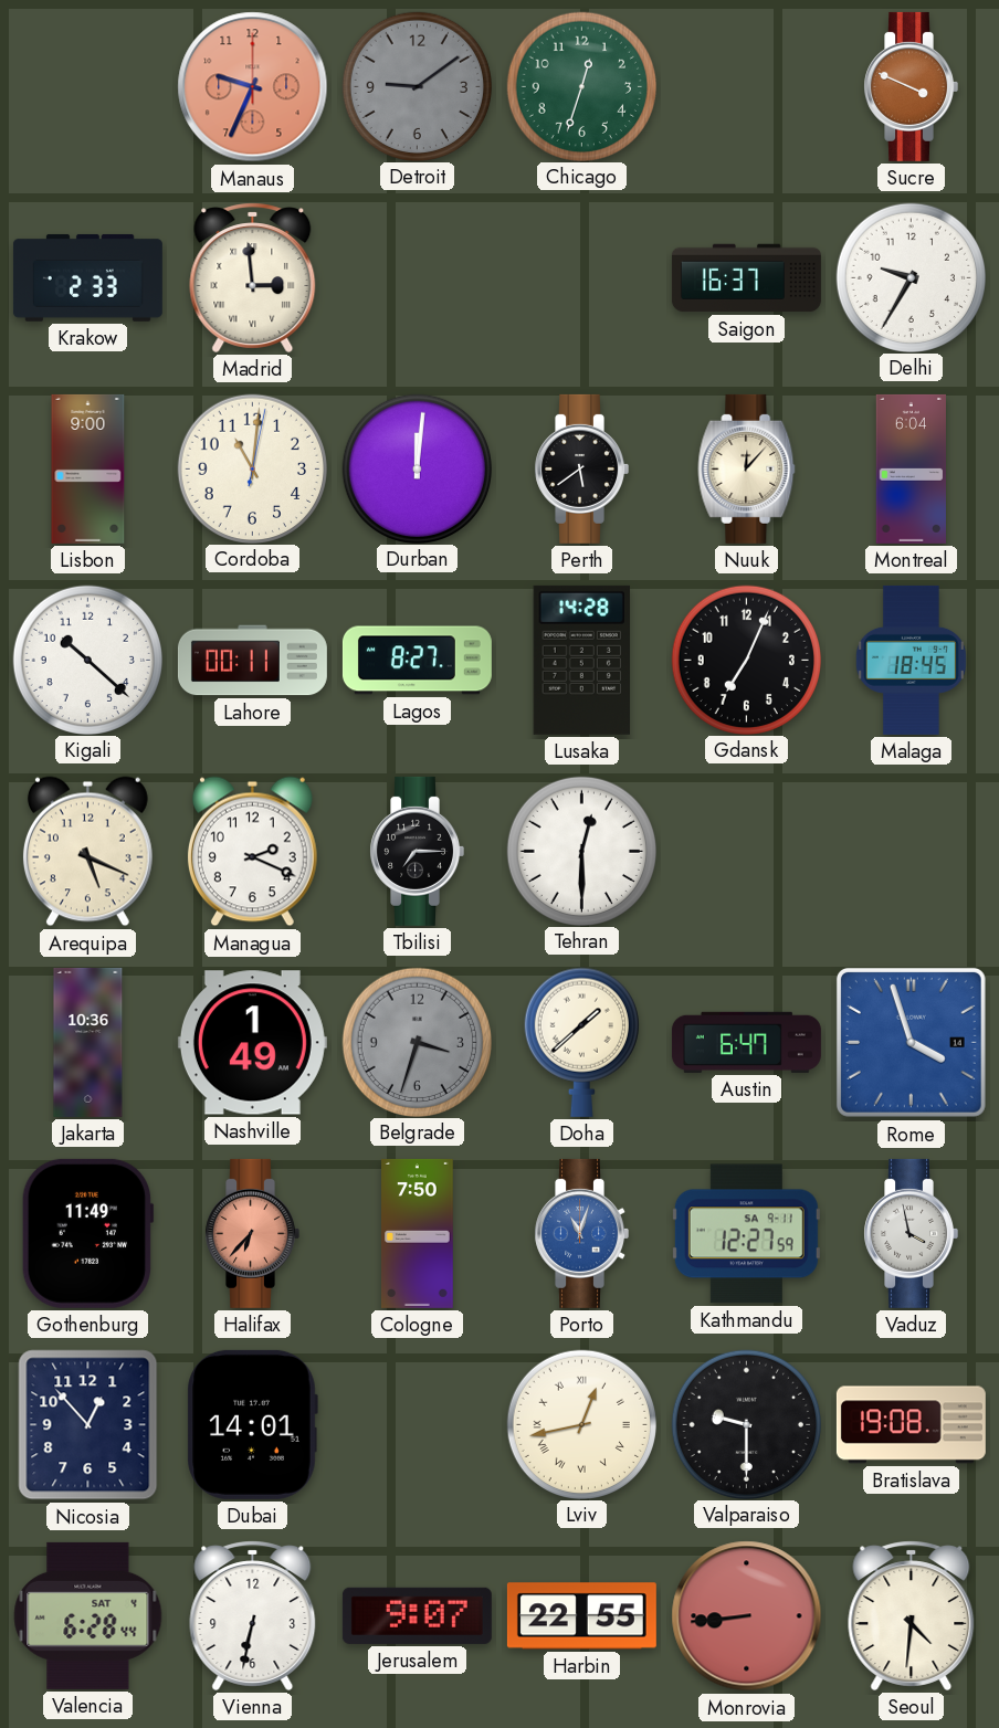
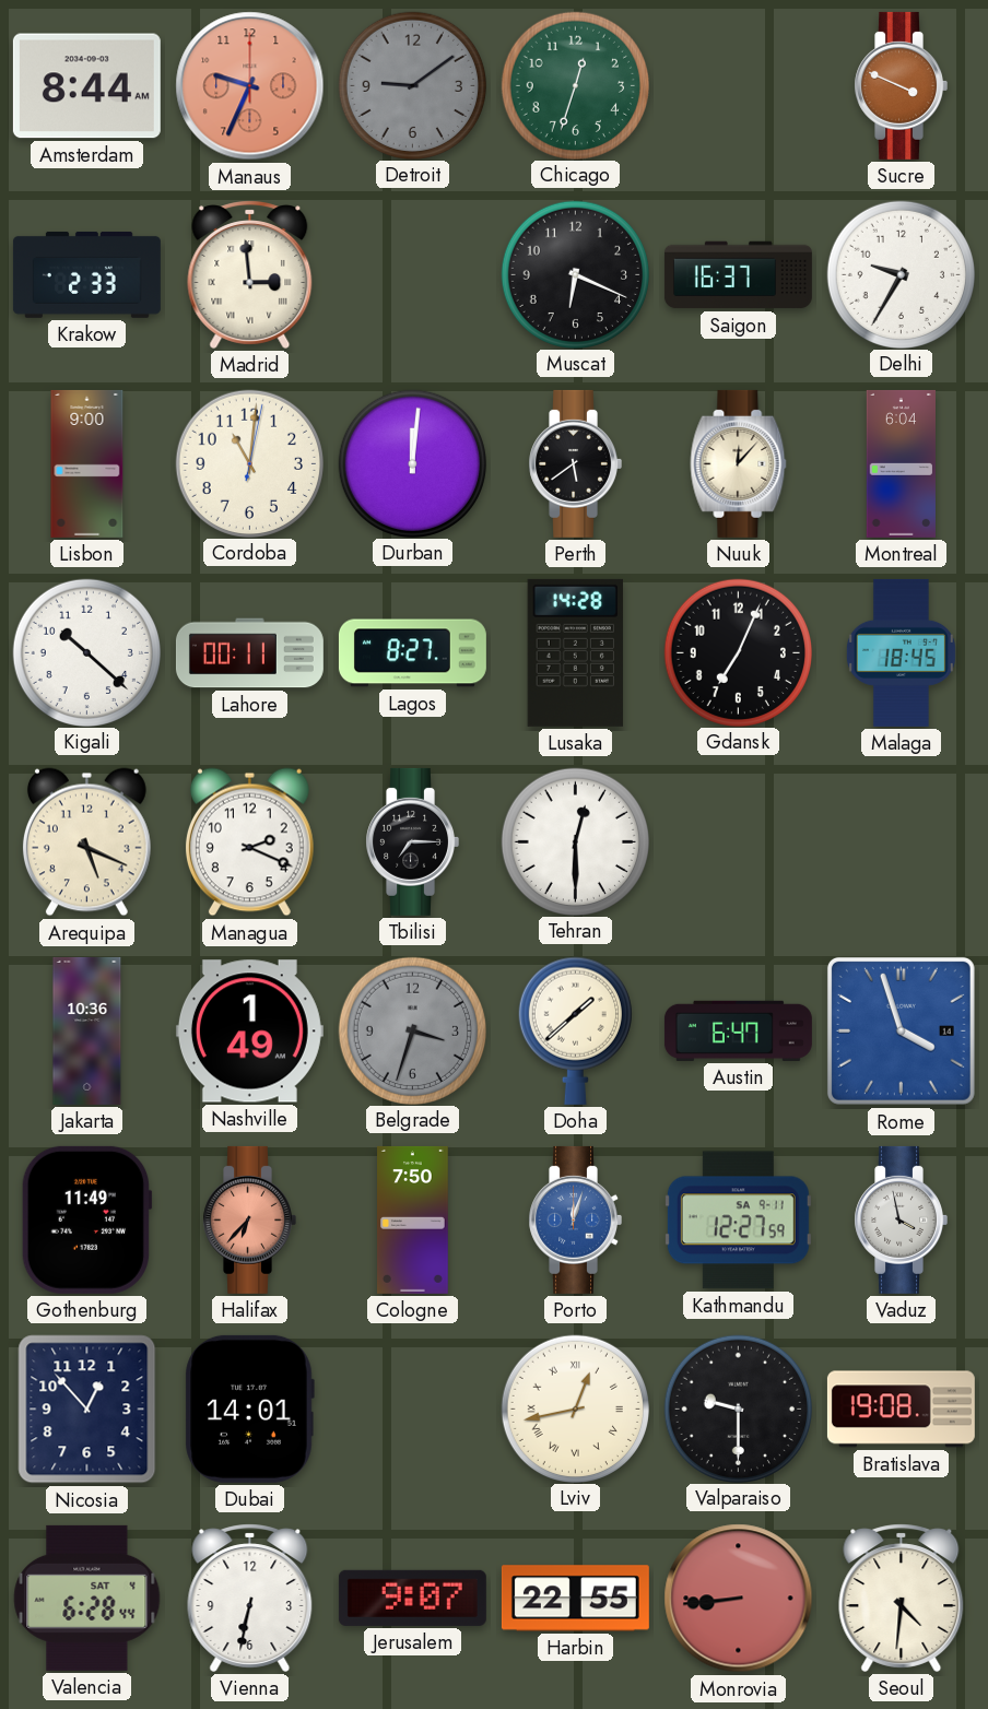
Amsterdam: none -> 8:44 (86, 86)
Muscat: none -> 6:19 (575, 274)
Porto: 11:03 -> 12:03 (575, 1219)
